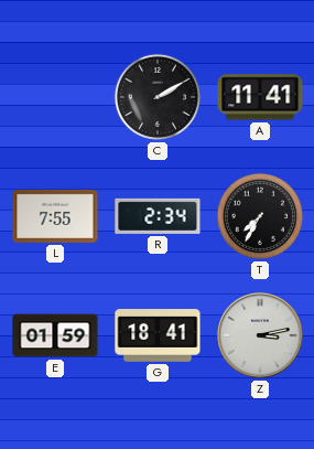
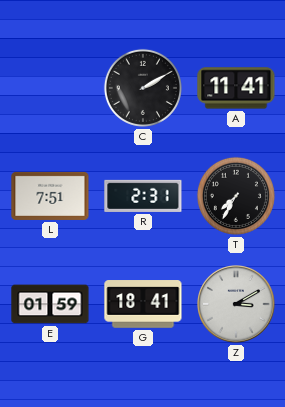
L: 7:55 -> 7:51 (50, 196)
R: 2:34 -> 2:31 (143, 196)
Z: 3:13 -> 3:10 (236, 304)
